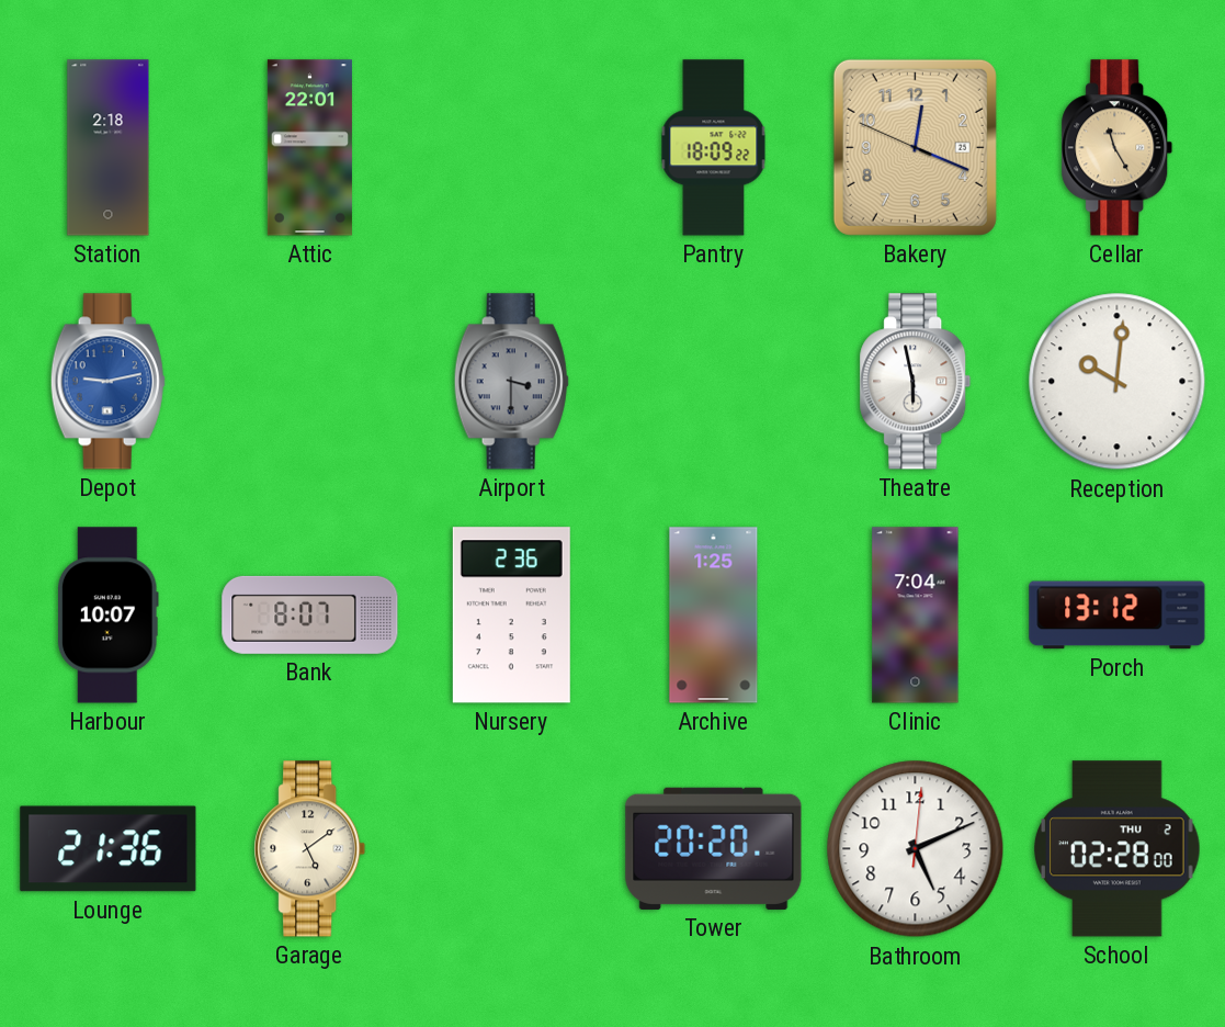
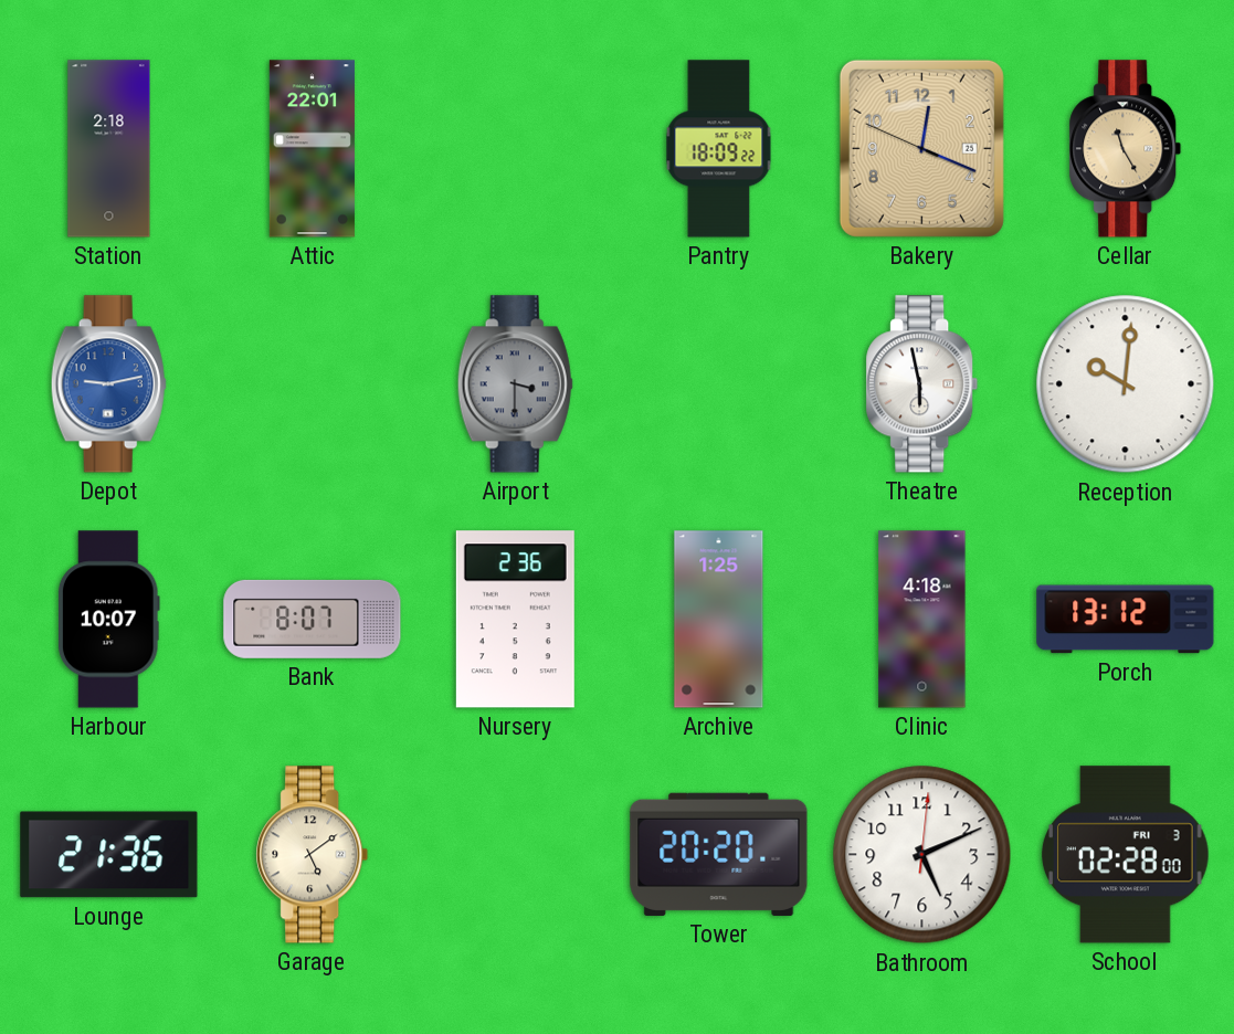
Clinic: 7:04 -> 4:18 (922, 620)
School date: THU 2 -> FRI 3 (1126, 855)
